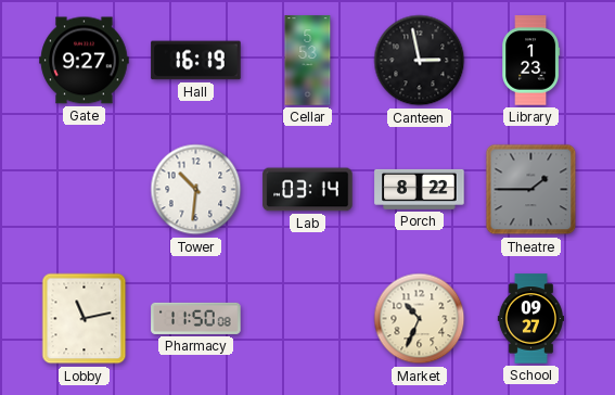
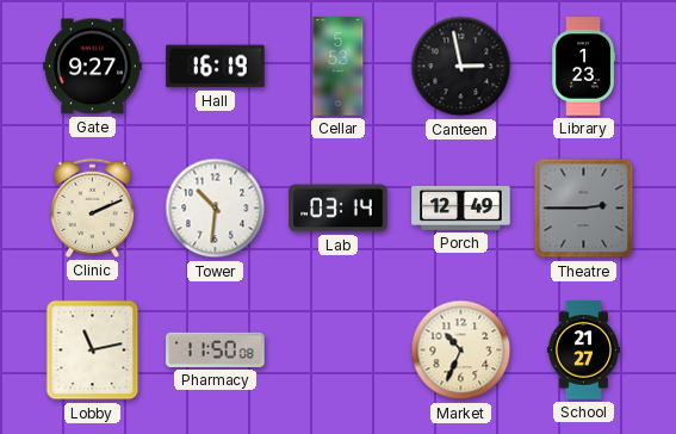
Clinic: none -> 2:11 (92, 207)
Porch: 8:22 -> 12:49 (461, 207)
Theatre: 1:45 -> 2:45 (584, 209)
School: 09:27 -> 21:27 (583, 351)
